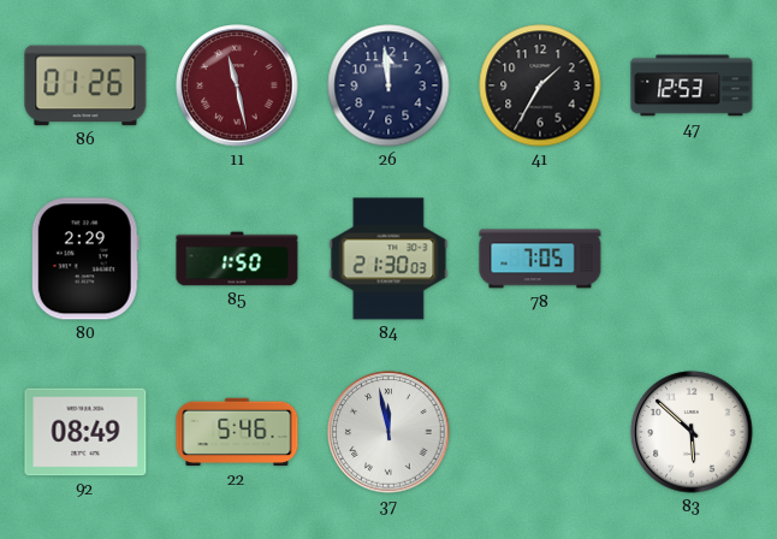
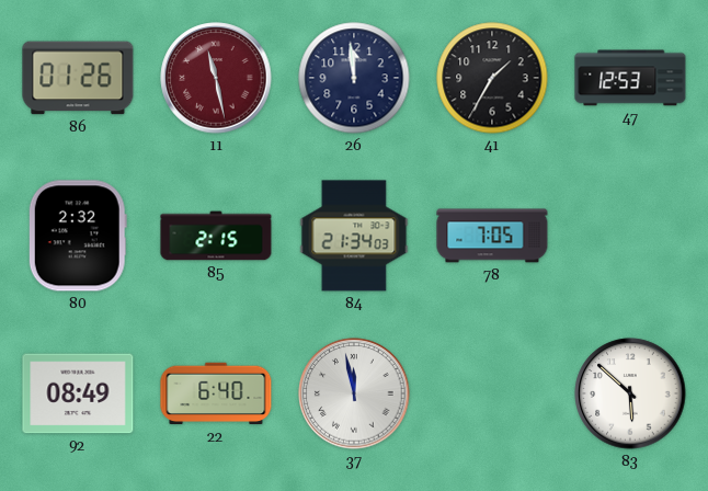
80: 2:29 -> 2:32 (78, 236)
85: 1:50 -> 2:15 (216, 236)
84: 21:30 -> 21:34 (354, 236)
22: 5:46 -> 6:40 (216, 393)
